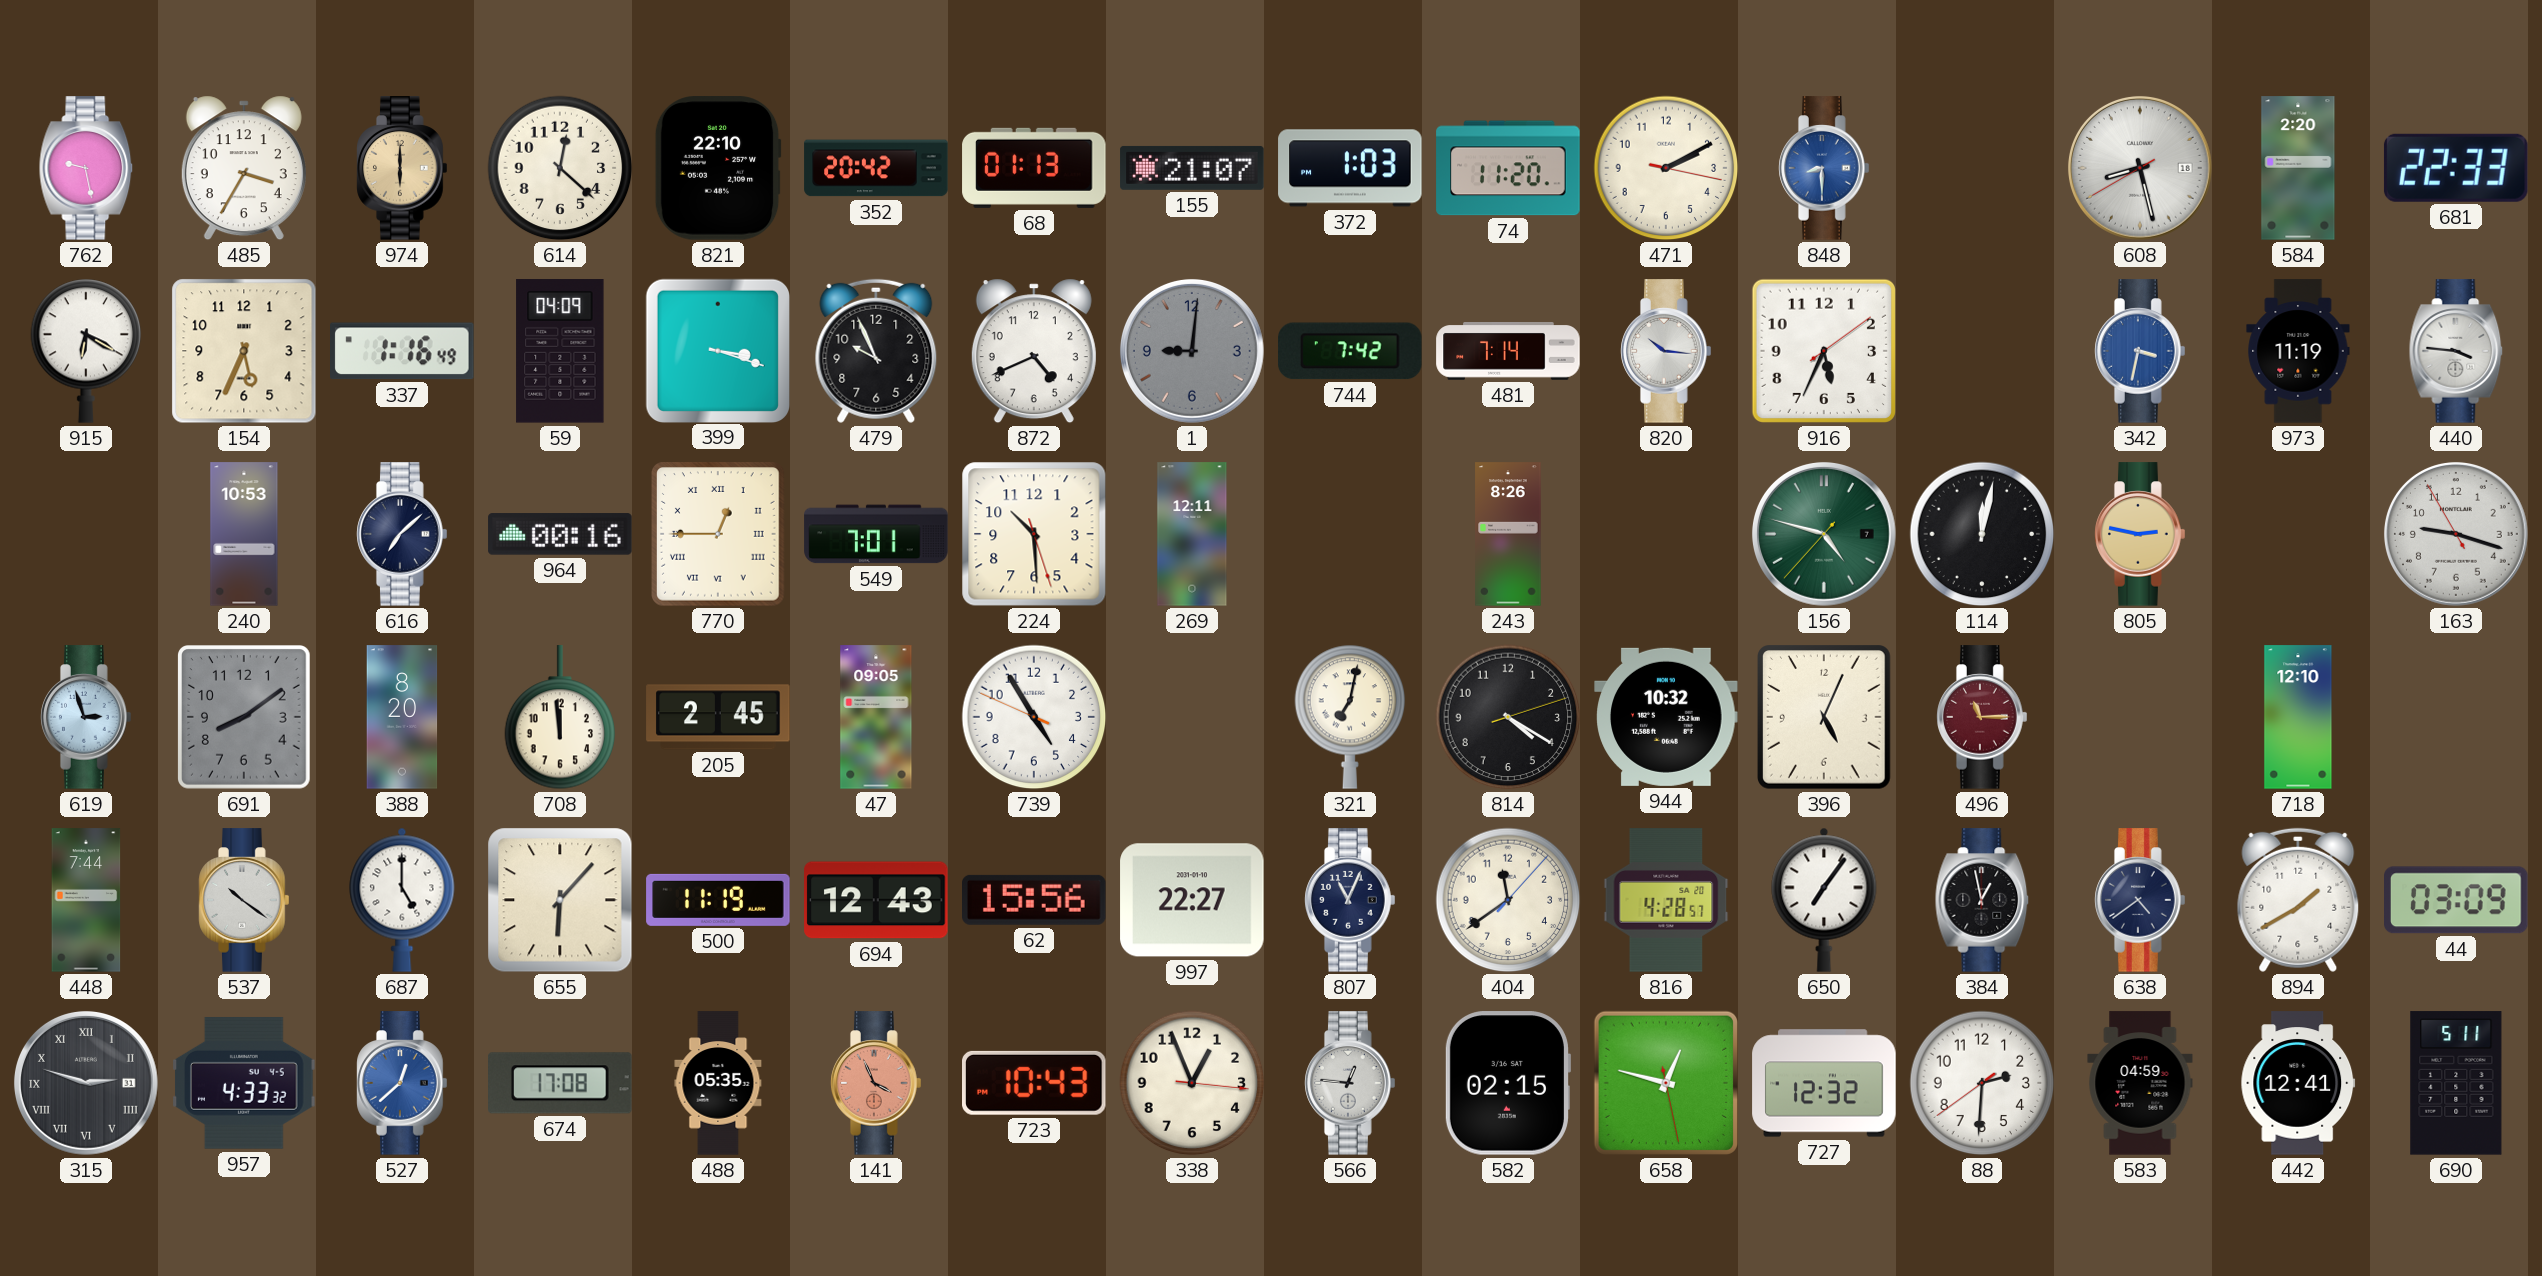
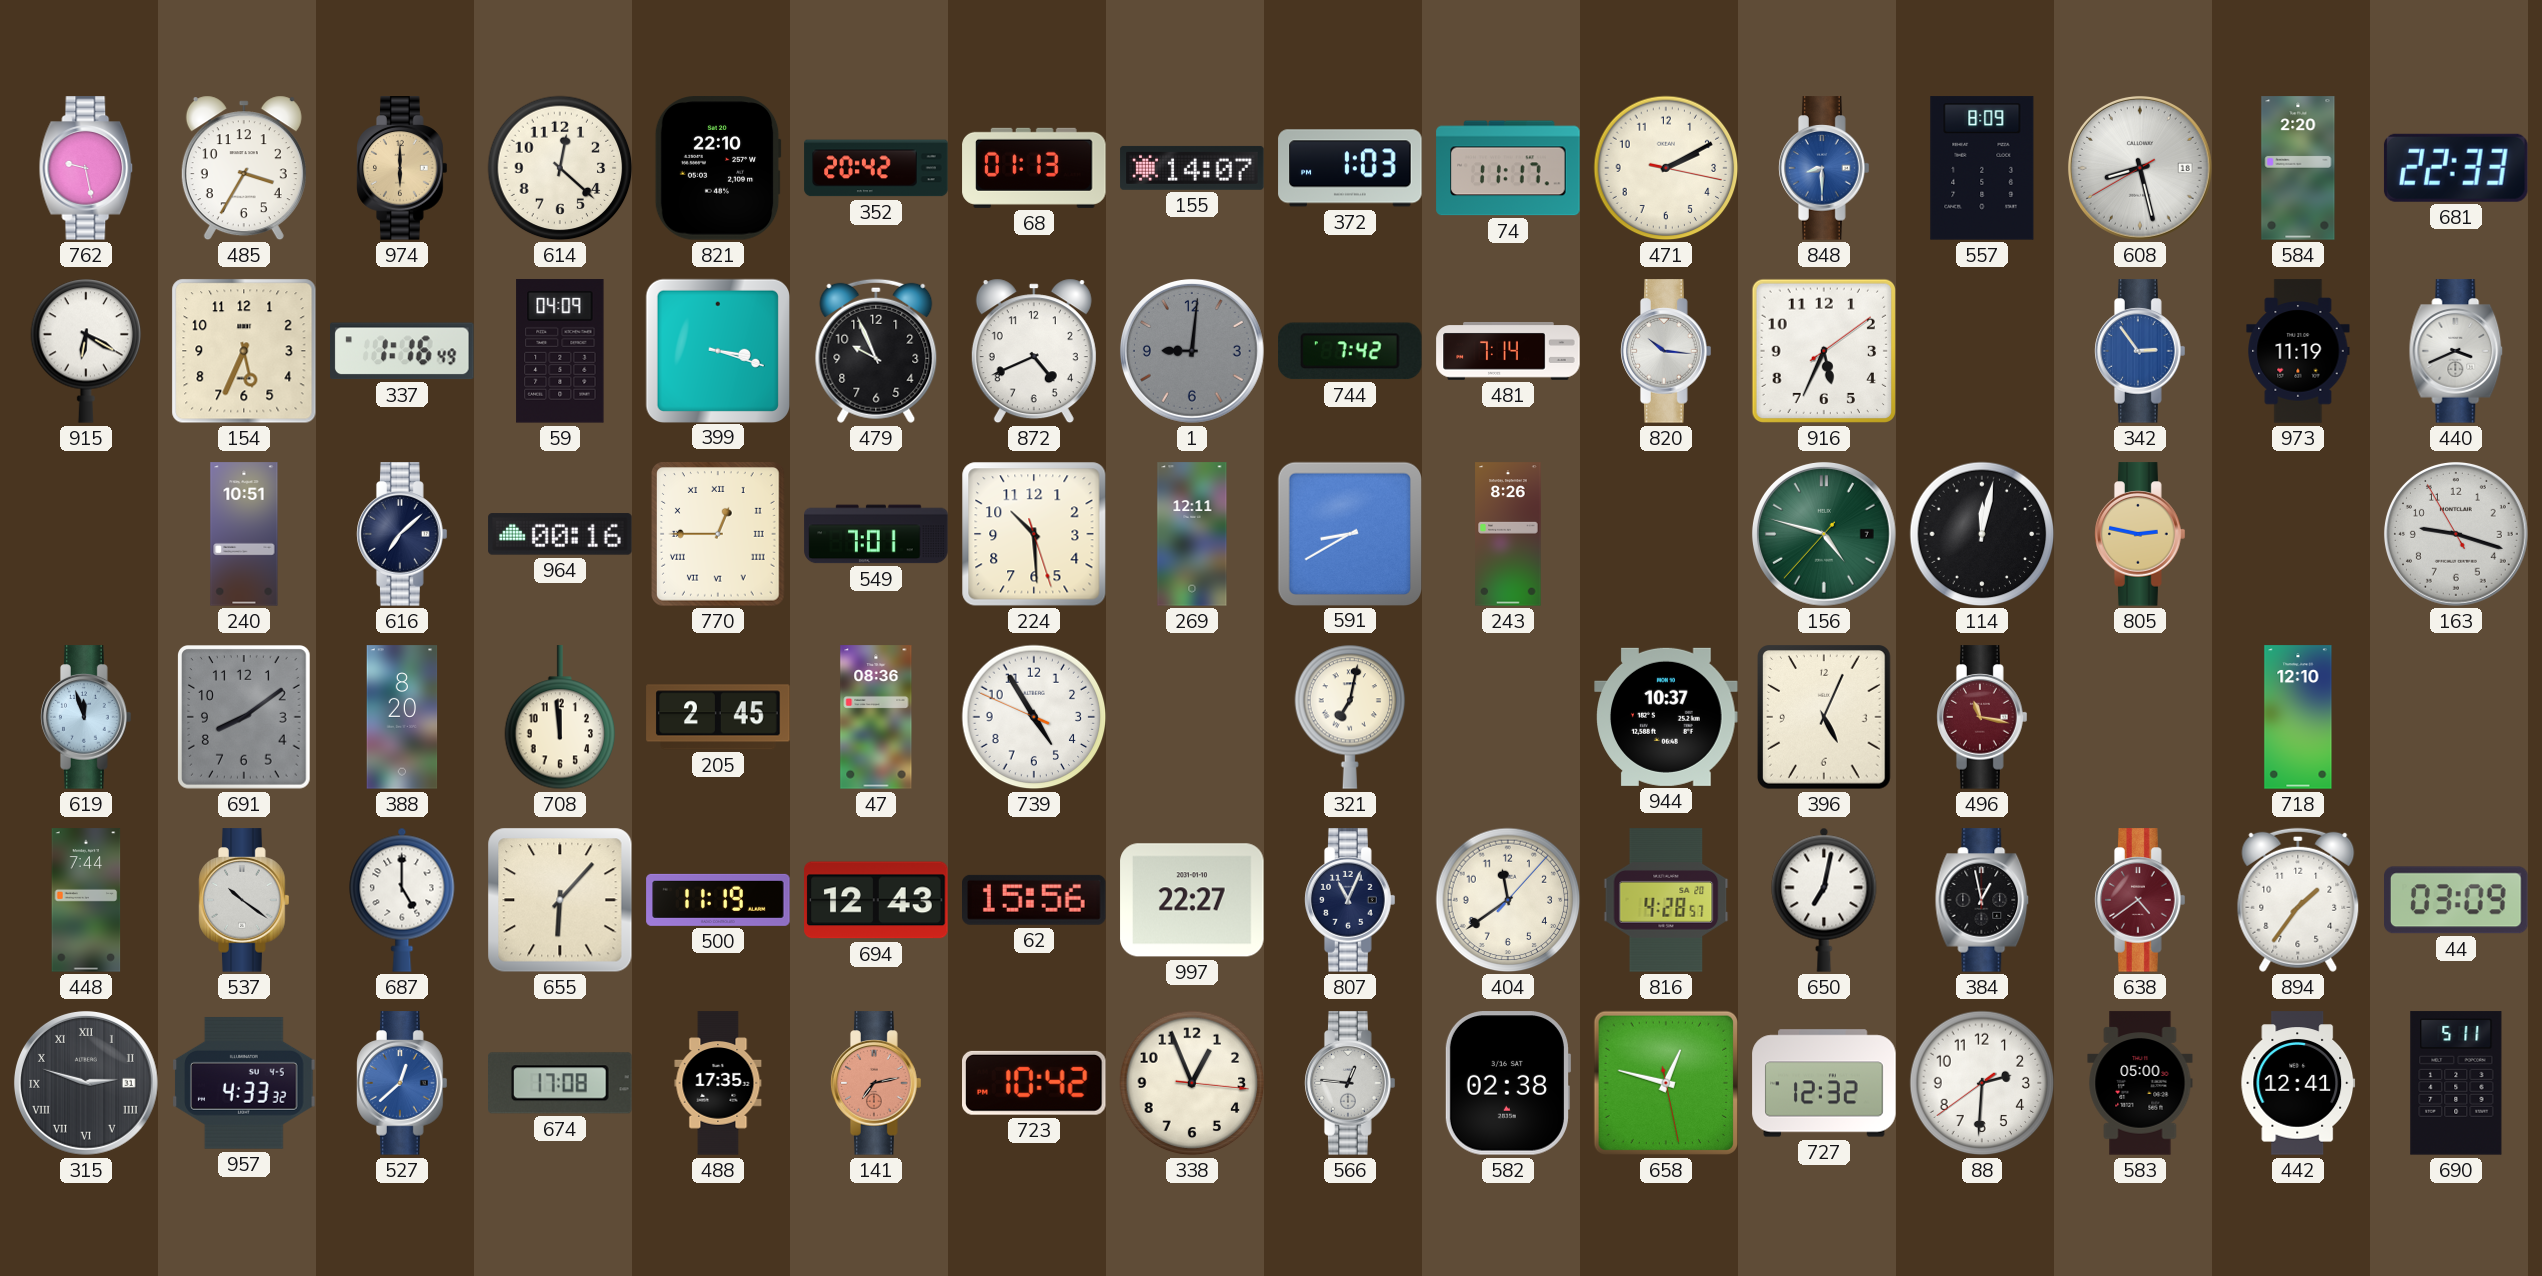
155: 21:07 -> 14:07 (1192, 168)
74: 11:20 -> 11:17 (1508, 168)
557: none -> 8:09 (1982, 168)
342: 3:32 -> 2:54 (2140, 351)
440: 3:46 -> 3:41 (2456, 351)
240: 10:53 -> 10:51 (244, 534)
591: none -> 8:40 (1349, 533)
619: 2:57 -> 11:57 (86, 717)
47: 09:05 -> 08:36 (876, 717)
814: 4:20 -> none (1508, 717)
944: 10:32 -> 10:37 (1666, 717)
496: 11:15 -> 11:17 (1982, 717)
650: 7:06 -> 7:02 (1824, 900)
638 dial: navy -> burgundy (2140, 900)
894: 1:40 -> 1:36 (2298, 900)
488: 05:35 -> 17:35 (718, 1083)
141: 3:56 -> 7:13 (876, 1083)
723: 10:43 -> 10:42 (1035, 1083)
582: 02:15 -> 02:38 (1507, 1083)
583: 04:59 -> 05:00 (2140, 1083)
